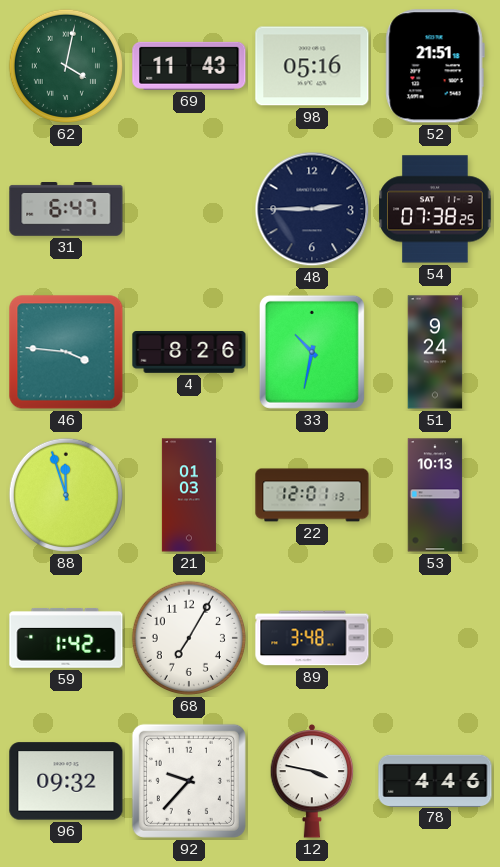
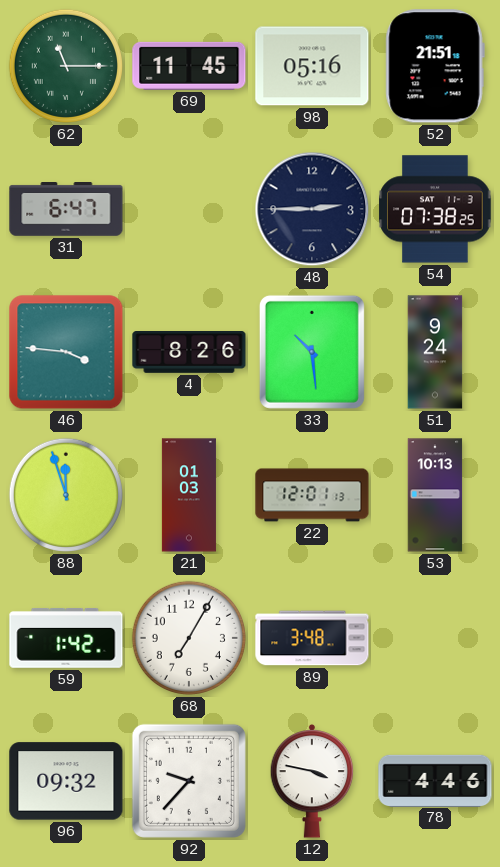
62: 4:02 -> 11:15 (66, 66)
69: 11:43 -> 11:45 (189, 66)
33: 10:32 -> 10:29 (312, 352)
